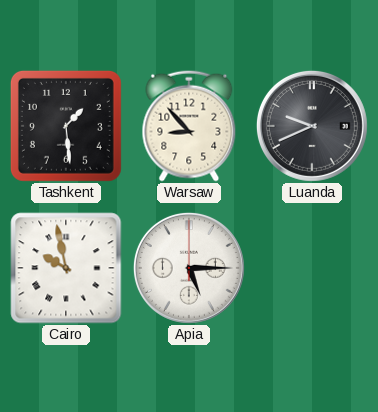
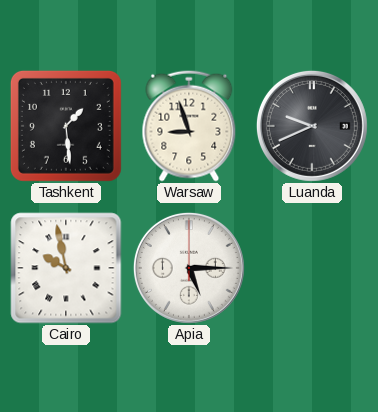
Warsaw: 8:53 -> 8:57 (189, 126)
